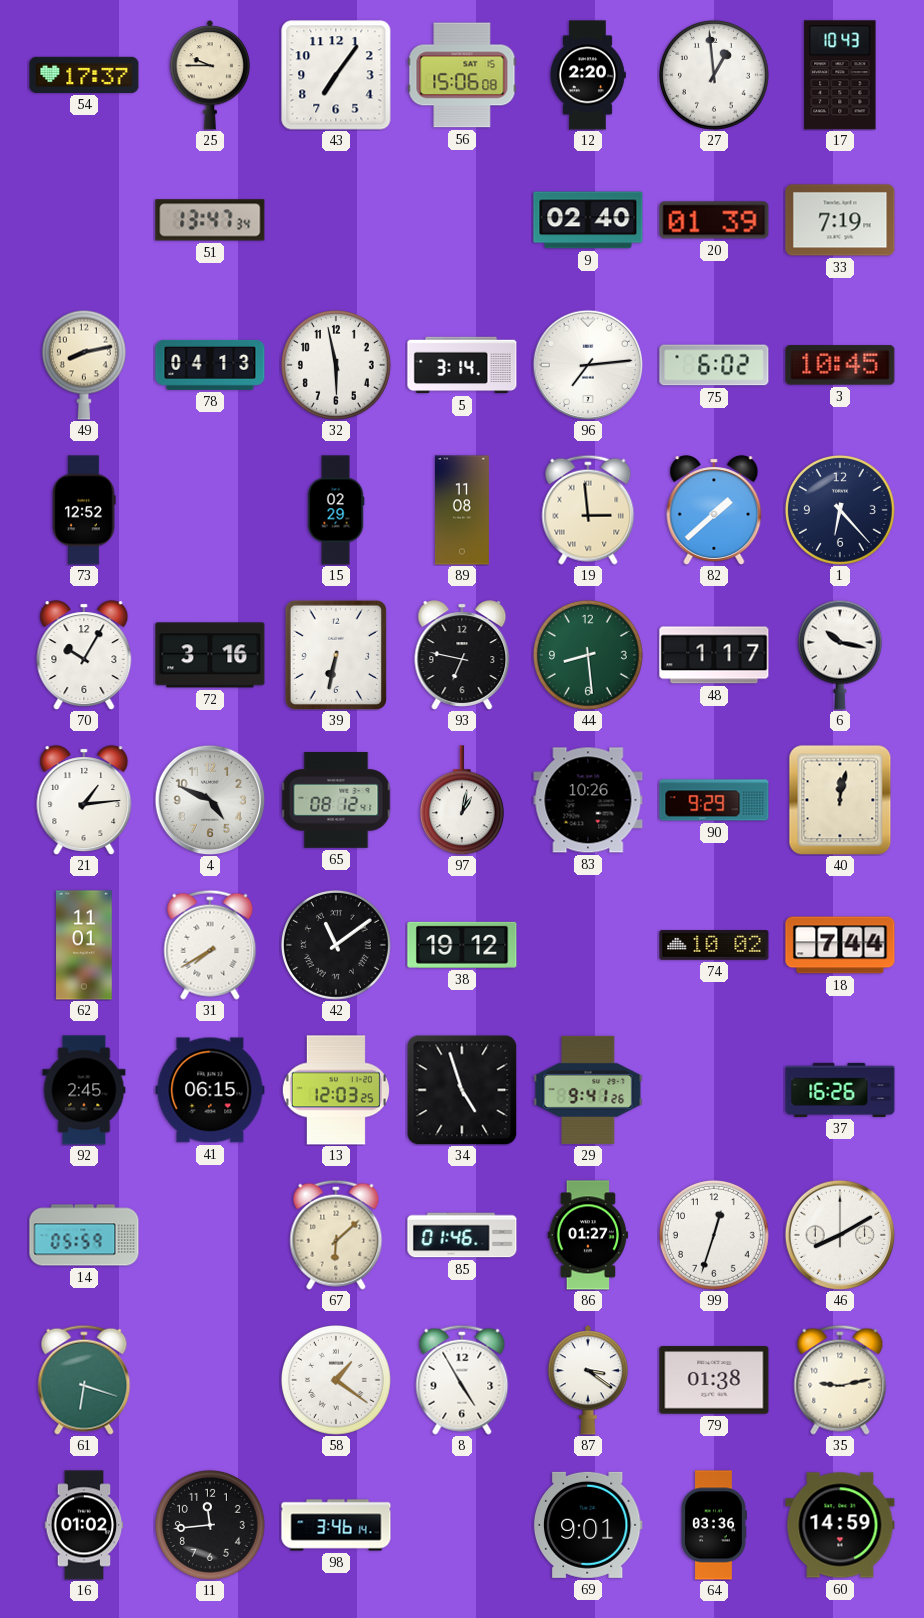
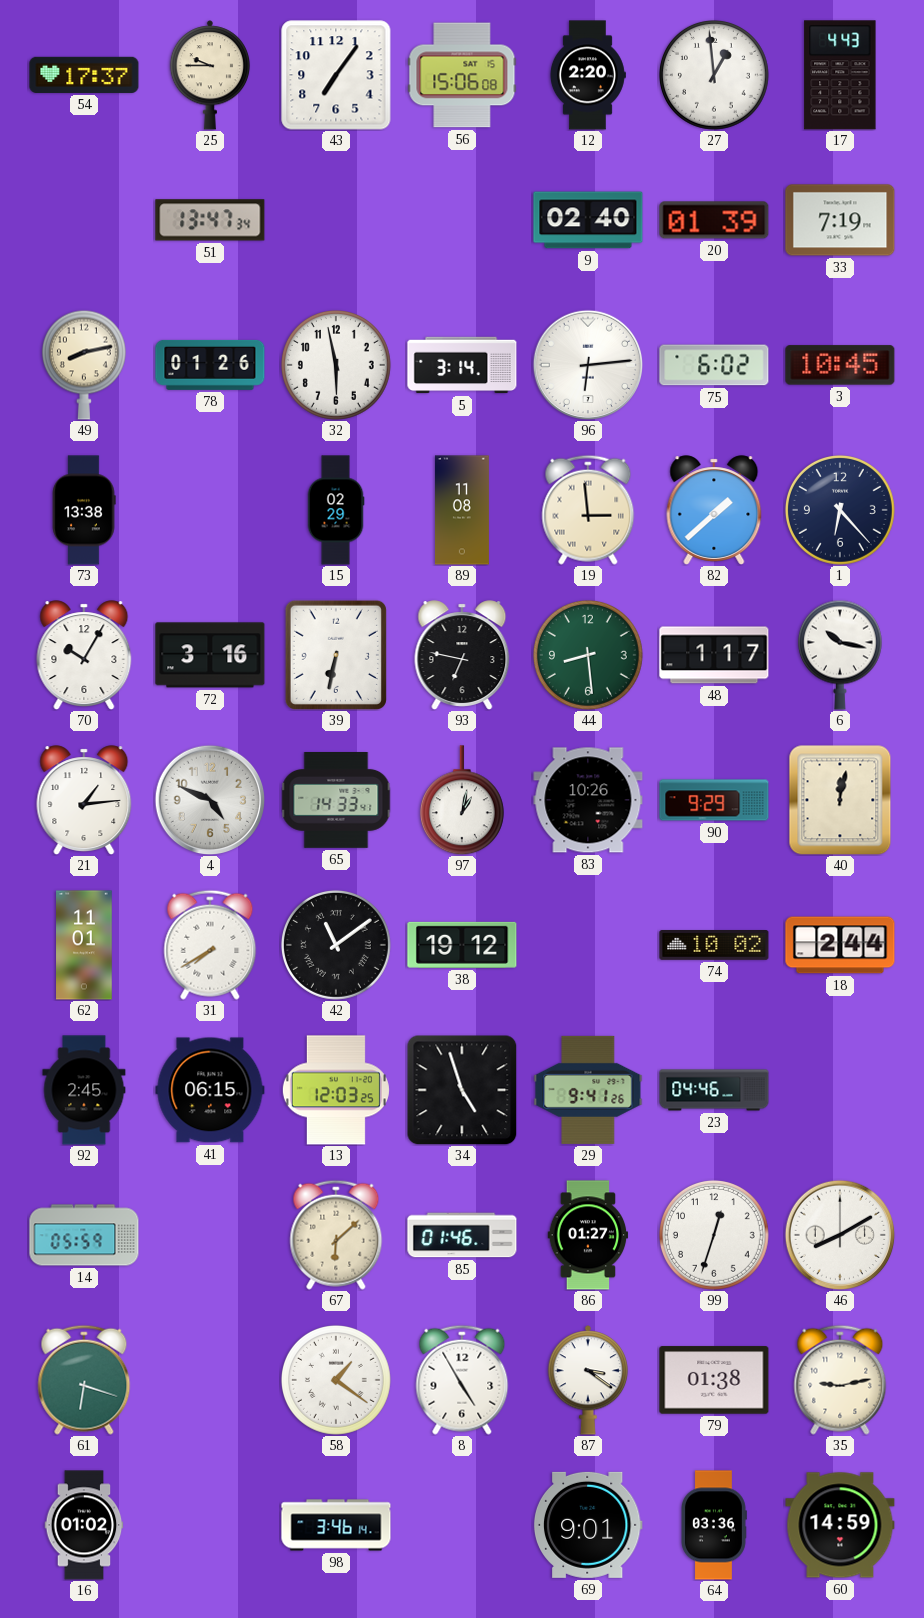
17: 10:43 -> 4:43 (840, 75)
78: 04:13 -> 01:26 (210, 365)
96: 7:14 -> 6:14 (588, 365)
73: 12:52 -> 13:38 (84, 510)
65: 08:12 -> 14:33 (336, 801)
18: 7:44 -> 2:44 (840, 945)
23: none -> 04:46 (714, 1090)
37: 16:26 -> none (840, 1090)
11: 11:44 -> none (210, 1525)
